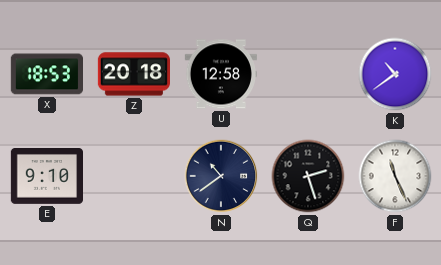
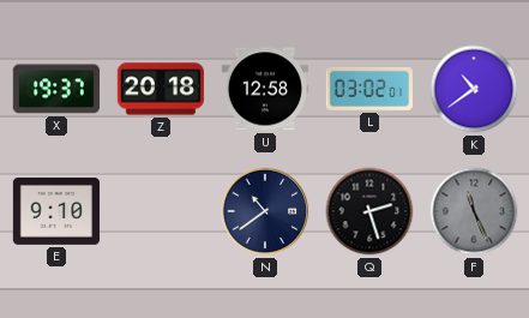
X: 18:53 -> 19:37 (55, 89)
L: none -> 03:02 (368, 89)
F dial: white -> grey (474, 211)
